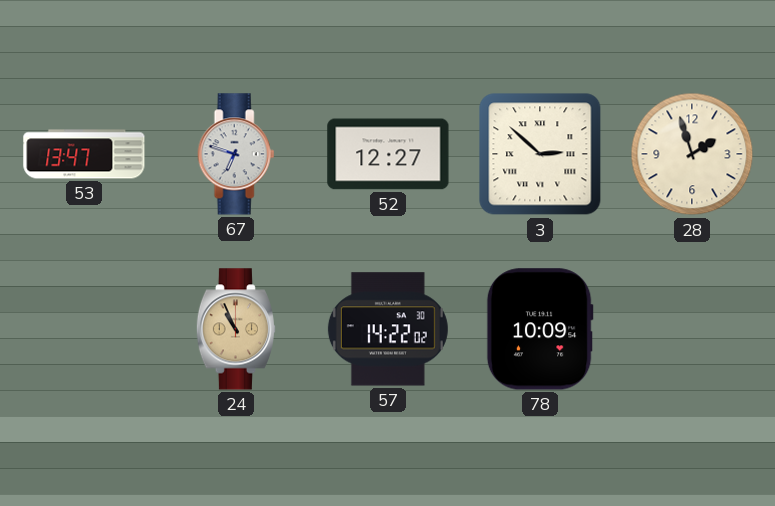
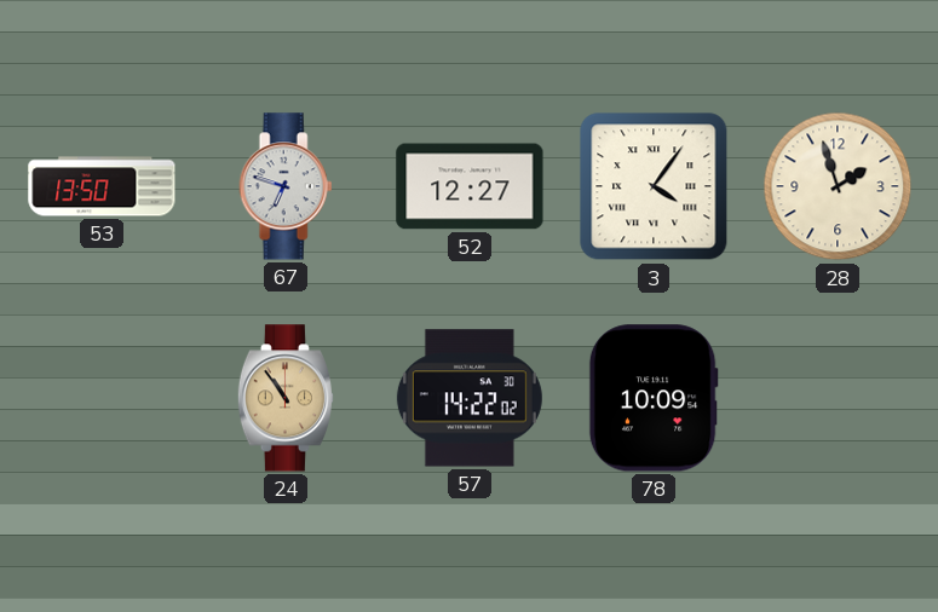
53: 13:47 -> 13:50 (102, 186)
3: 2:52 -> 4:06 (654, 186)
24: 10:56 -> 10:54 (284, 398)
